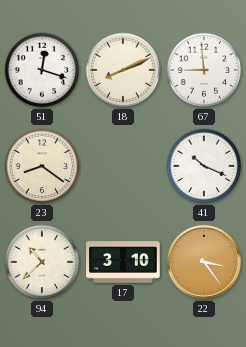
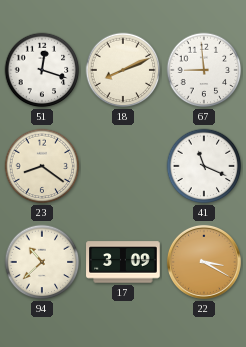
41: 10:19 -> 11:19 (204, 166)
17: 3:10 -> 3:09 (123, 262)
22: 3:24 -> 3:20 (204, 262)
